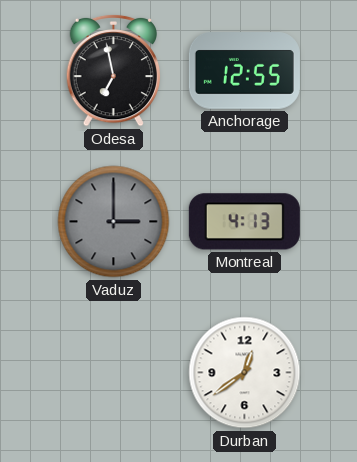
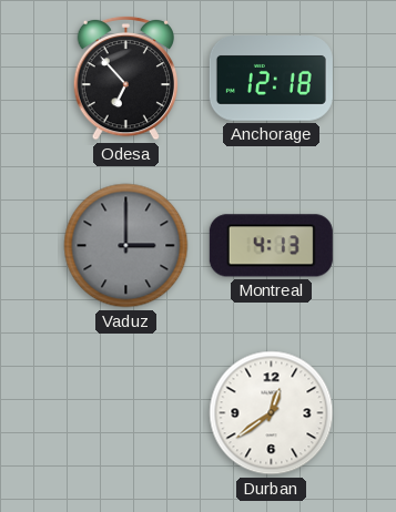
Odesa: 6:58 -> 6:53 (125, 78)
Anchorage: 12:55 -> 12:18 (271, 79)
